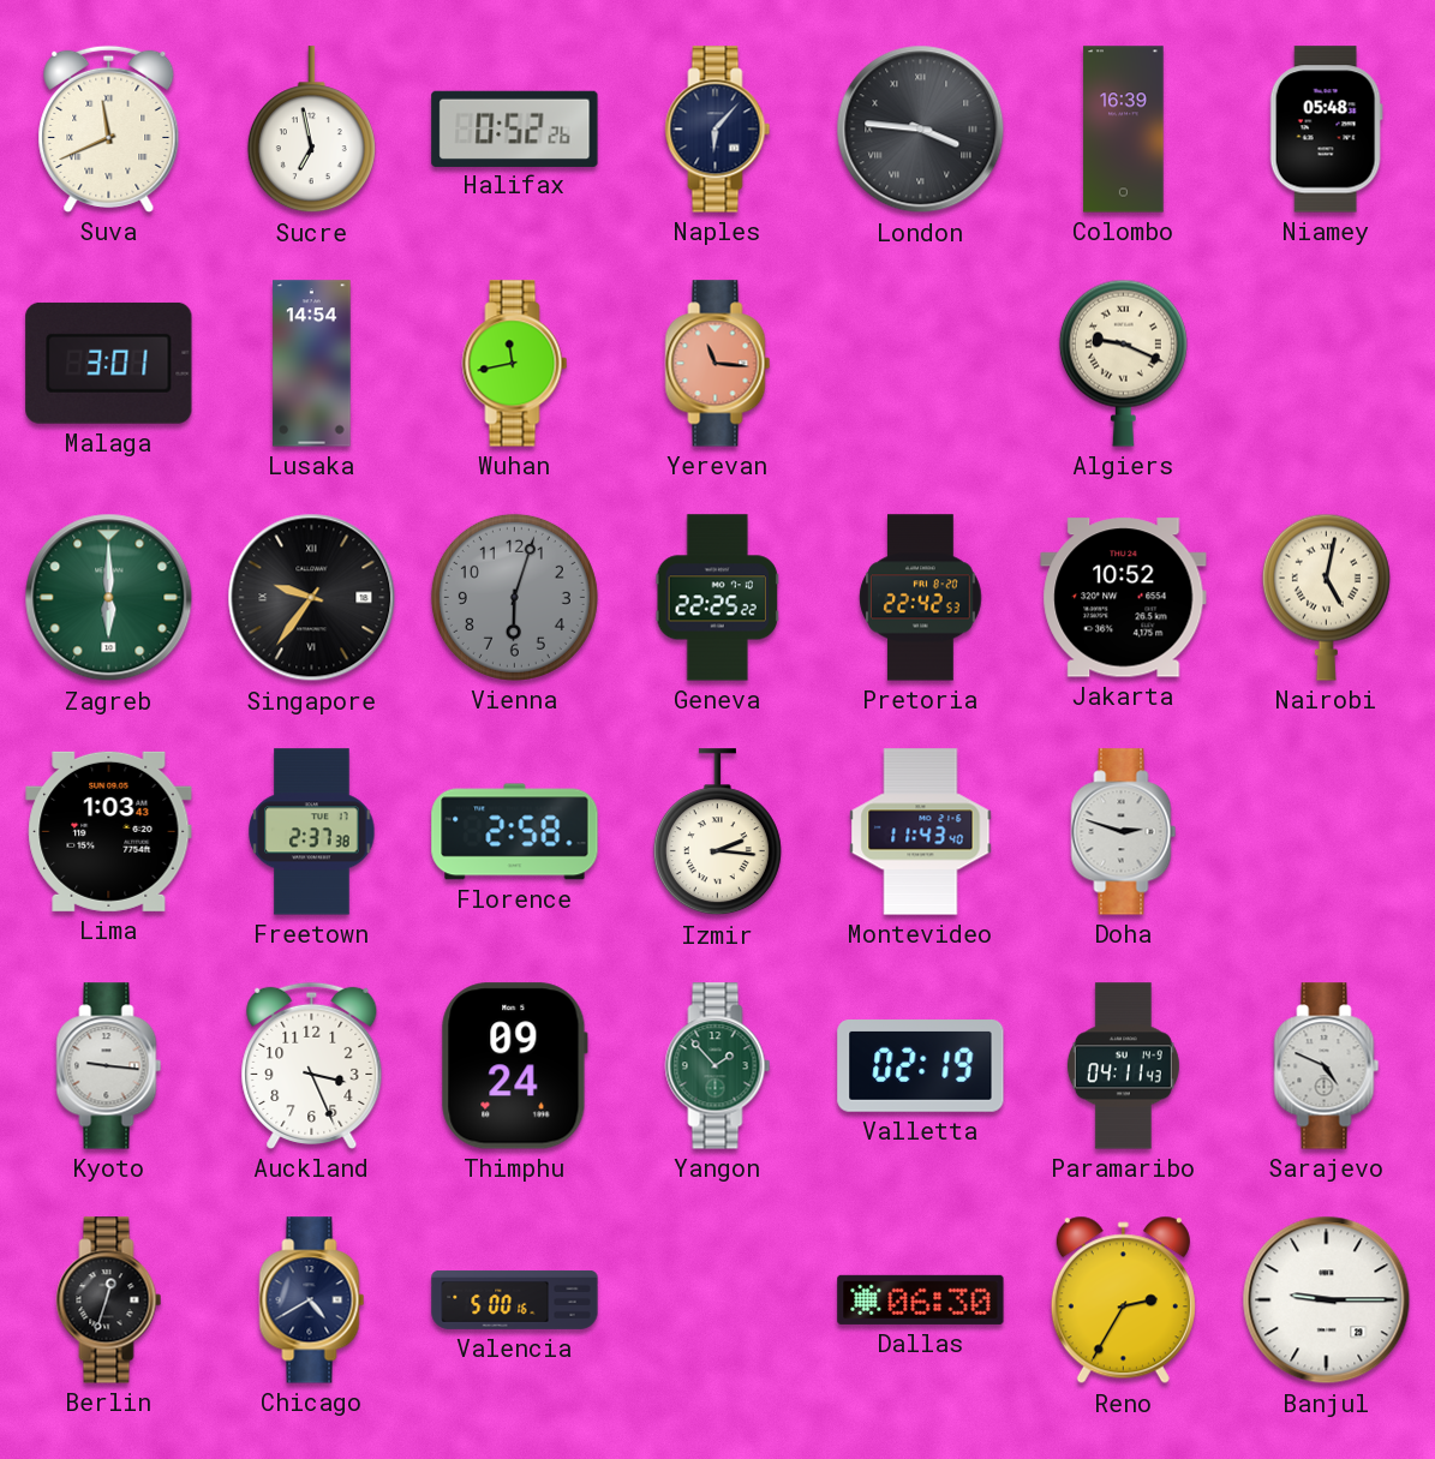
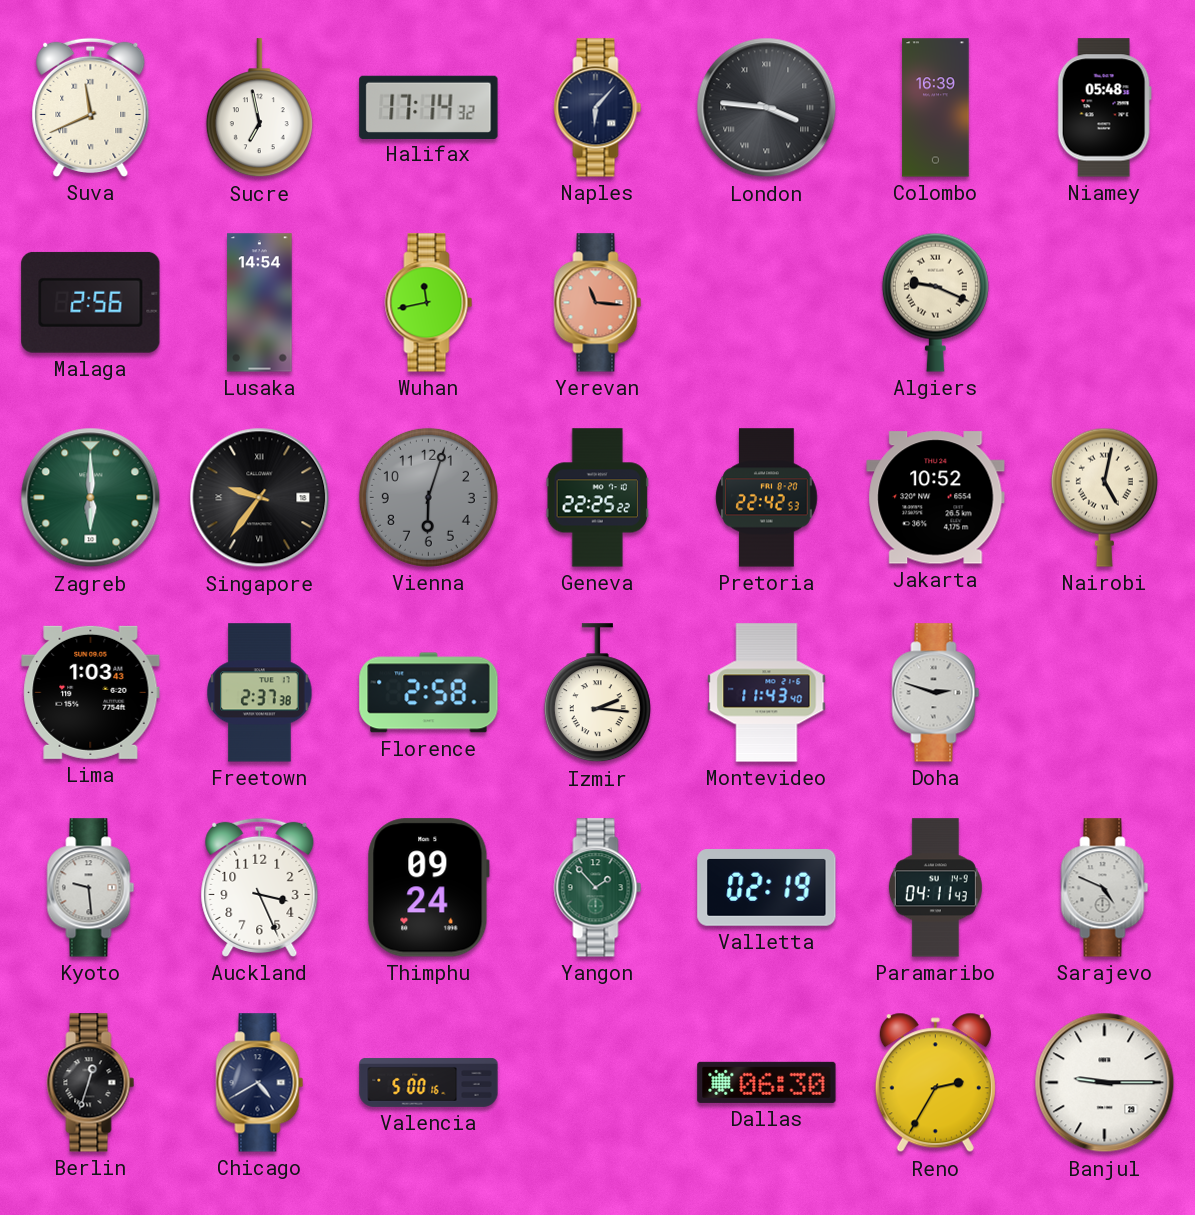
Halifax: 0:52 -> 17:14 (429, 107)
Malaga: 3:01 -> 2:56 (91, 302)
Kyoto: 9:16 -> 9:29 (91, 888)
